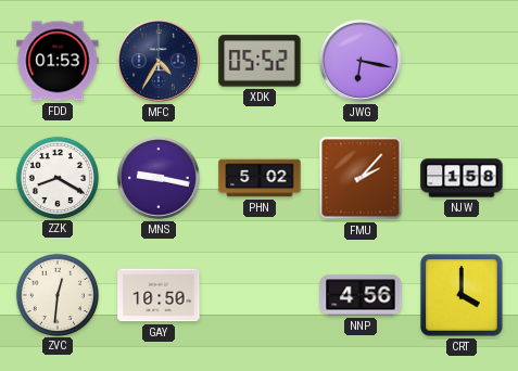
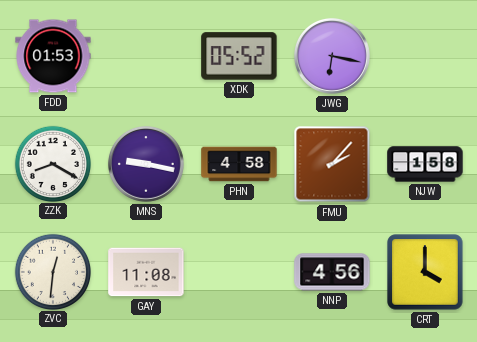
MFC: 4:35 -> none (159, 61)
PHN: 5:02 -> 4:58 (239, 164)
GAY: 10:50 -> 11:08 (146, 272)
